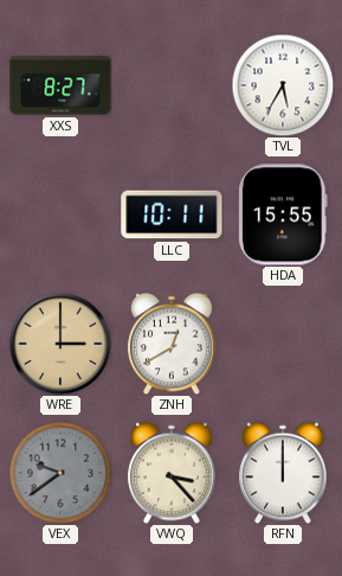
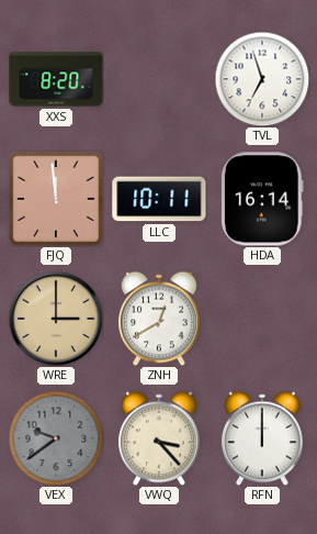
XXS: 8:27 -> 8:20 (56, 79)
TVL: 5:35 -> 6:57 (262, 79)
FJQ: none -> 11:59 (56, 199)
HDA: 15:55 -> 16:14 (263, 199)
